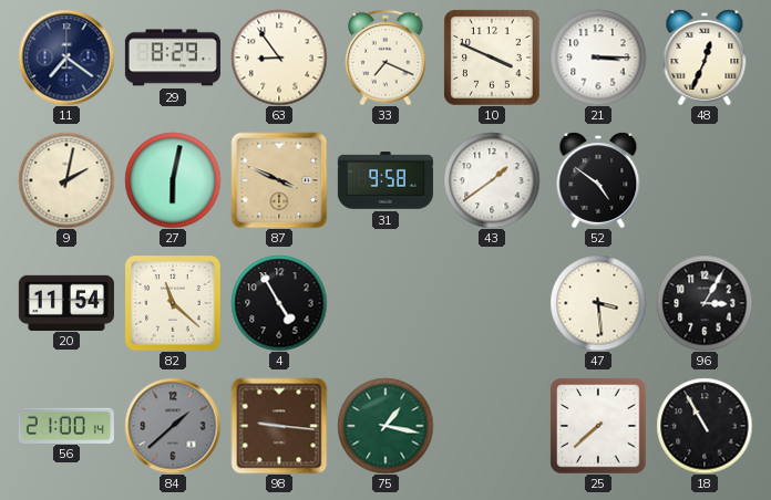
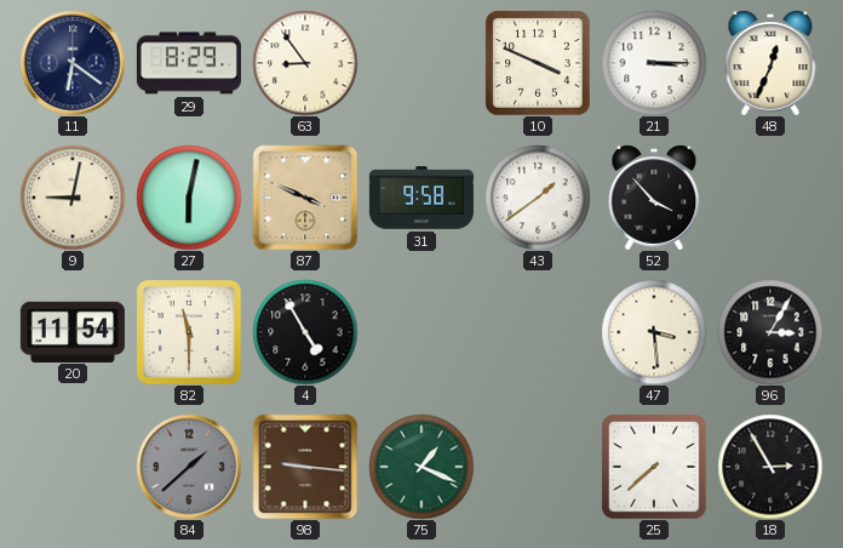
11: 7:21 -> 6:21 (73, 63)
33: 7:19 -> none (385, 58)
9: 2:02 -> 9:02 (73, 198)
52: 4:51 -> 3:53 (654, 198)
82: 11:22 -> 11:30 (189, 332)
56: 21:00 -> none (66, 425)
75: 1:17 -> 1:19 (421, 467)
18: 10:55 -> 2:55 (770, 467)
